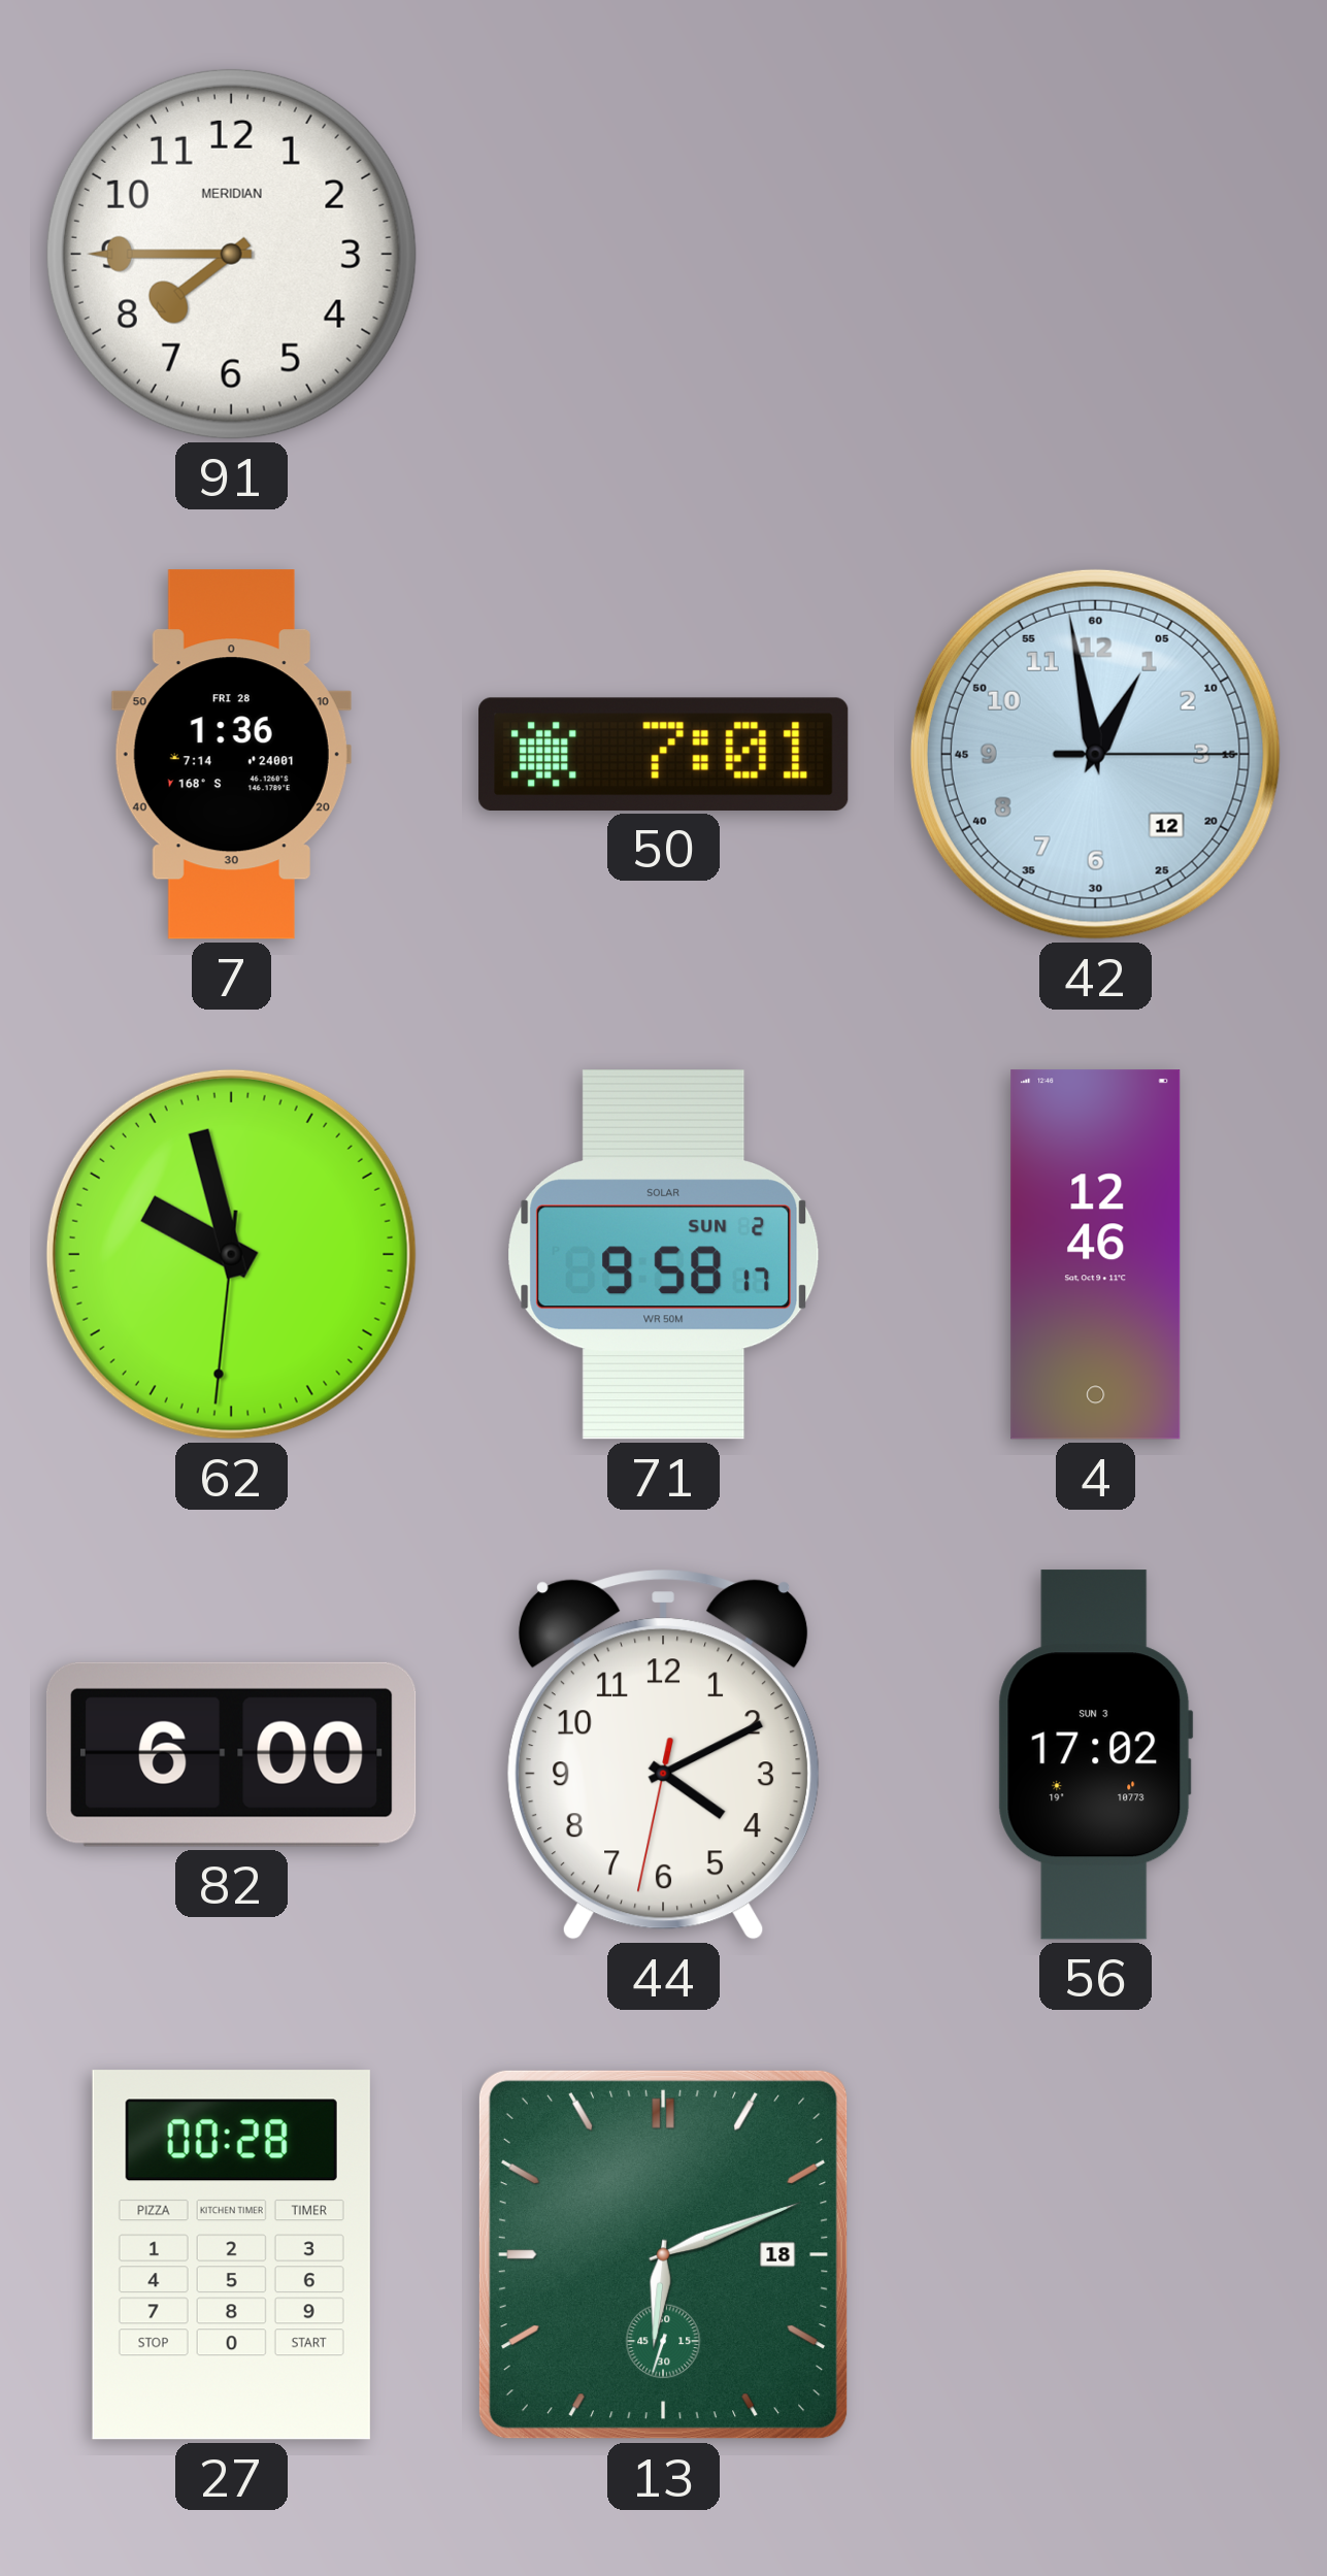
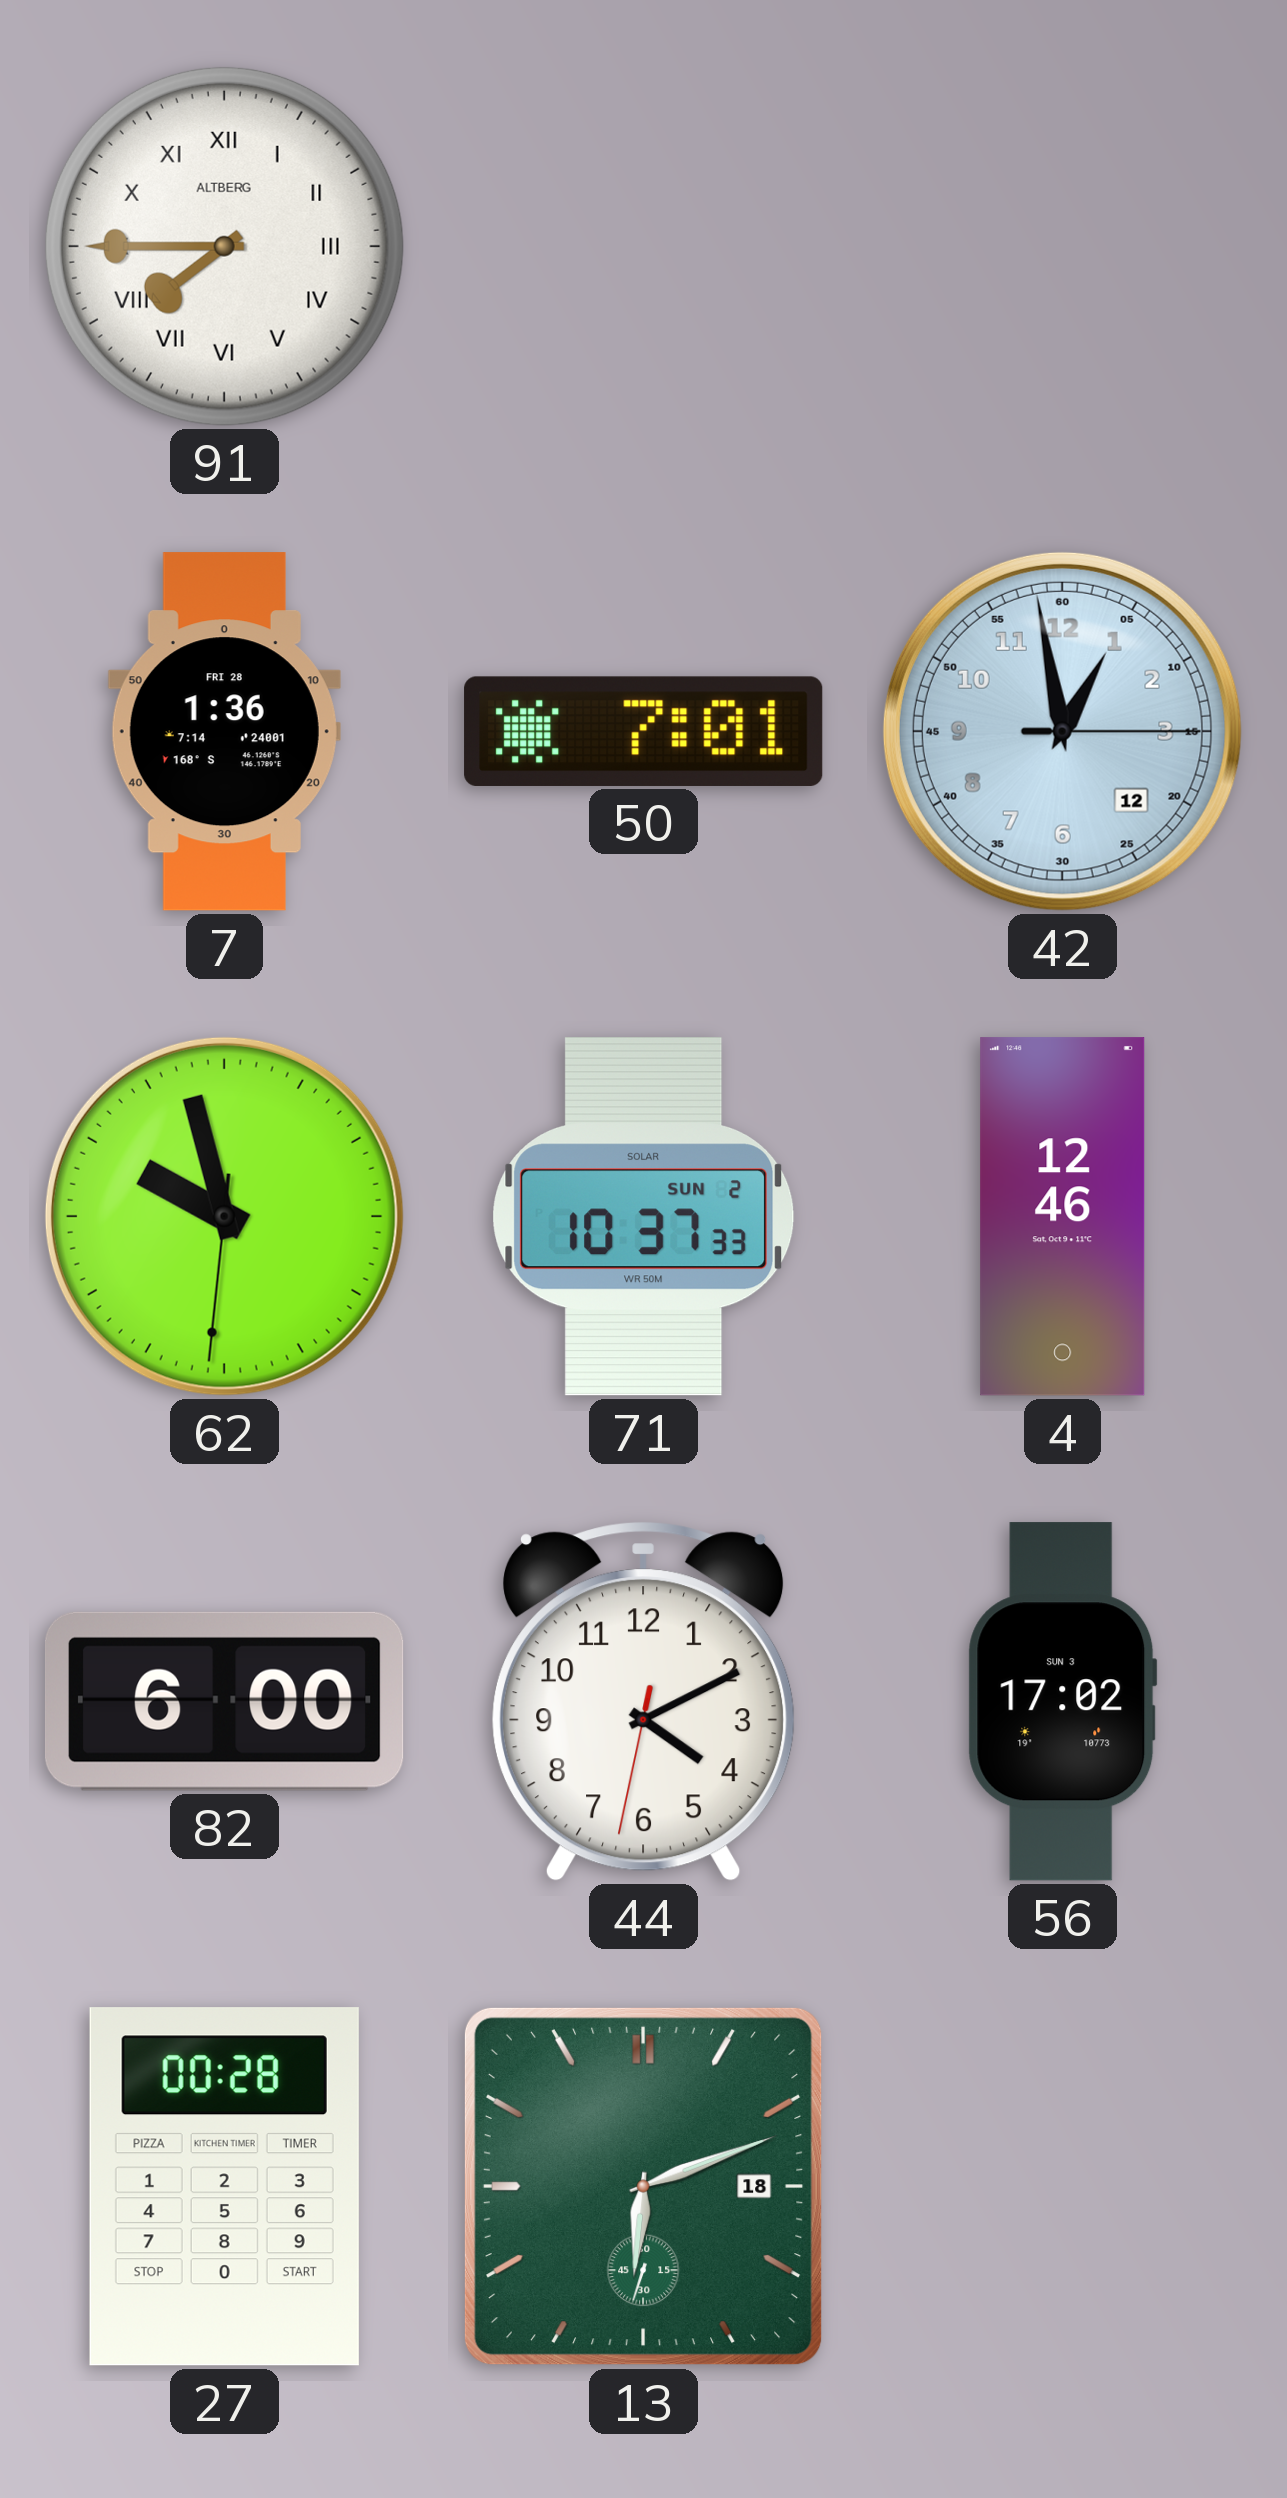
91 numerals: Arabic -> Roman (224, 246)
91 brand: MERIDIAN -> ALTBERG (224, 246)
71: 9:58 -> 10:37 (644, 1217)
